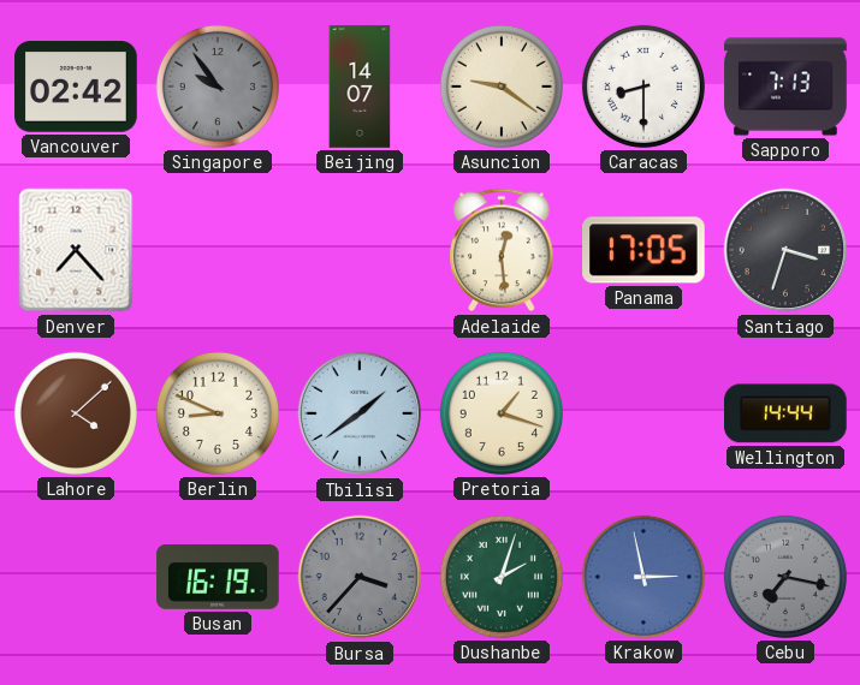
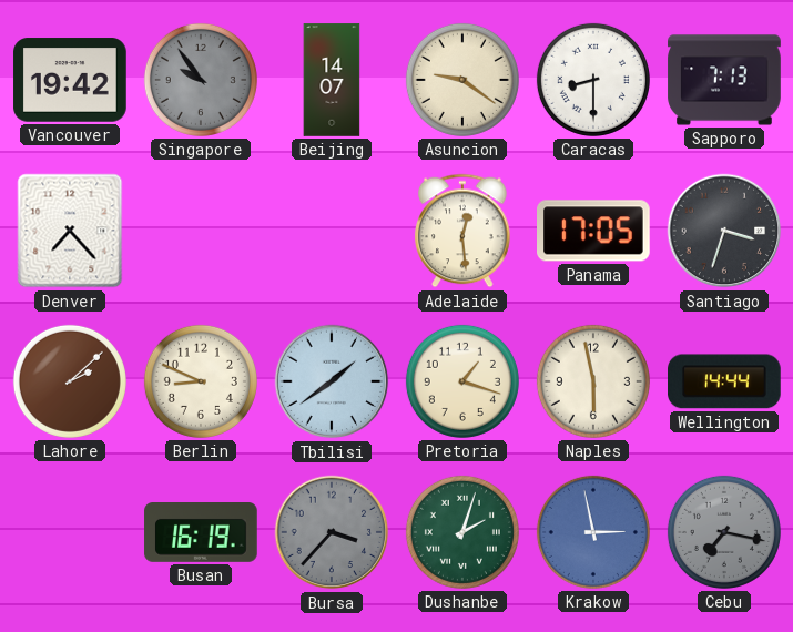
Vancouver: 02:42 -> 19:42 (70, 80)
Lahore: 4:08 -> 2:08 (70, 381)
Naples: none -> 5:58 (593, 381)
